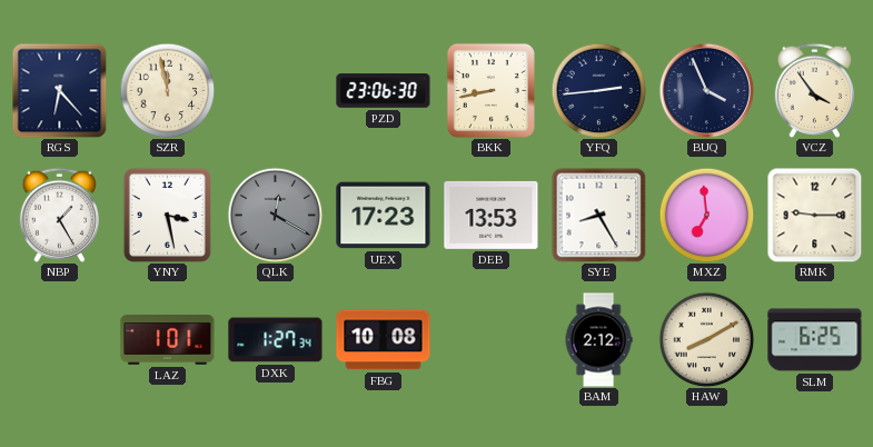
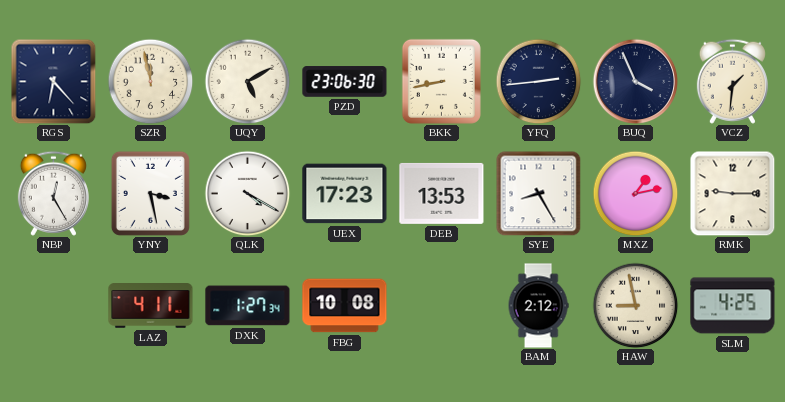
UQY: none -> 5:10 (247, 81)
VCZ: 3:54 -> 1:31 (732, 81)
NBP: 1:25 -> 12:25 (53, 193)
QLK: 12:20 -> 4:20 (247, 193)
QLK dial: grey -> white (247, 193)
MXZ: 6:59 -> 1:13 (635, 193)
LAZ: 1:01 -> 4:11 (151, 306)
HAW: 8:10 -> 8:58 (635, 305)
SLM: 6:25 -> 4:25 (733, 306)
